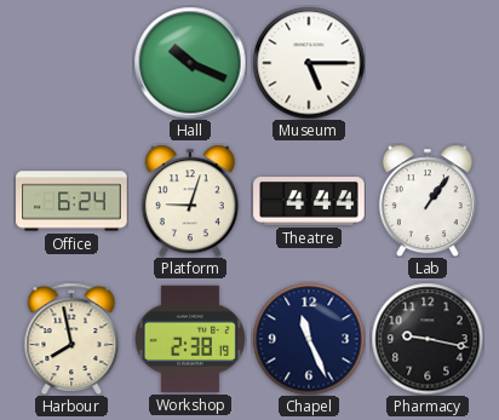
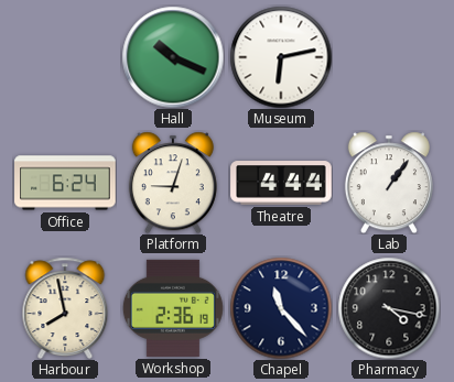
Museum: 5:15 -> 6:13 (281, 57)
Workshop: 2:38 -> 2:36 (173, 308)
Chapel: 11:26 -> 11:23 (281, 308)
Pharmacy: 9:17 -> 4:17 (389, 308)
